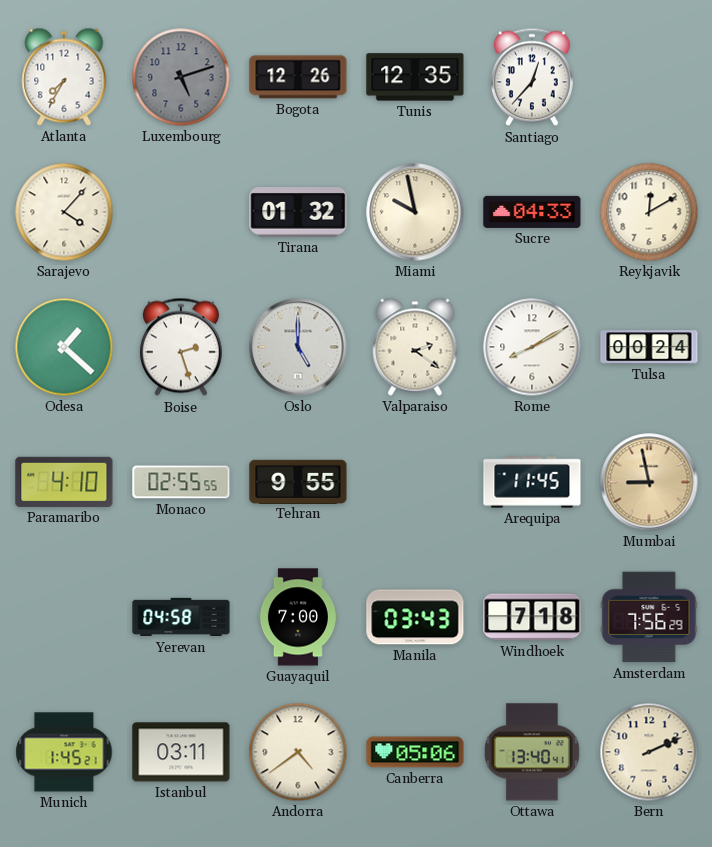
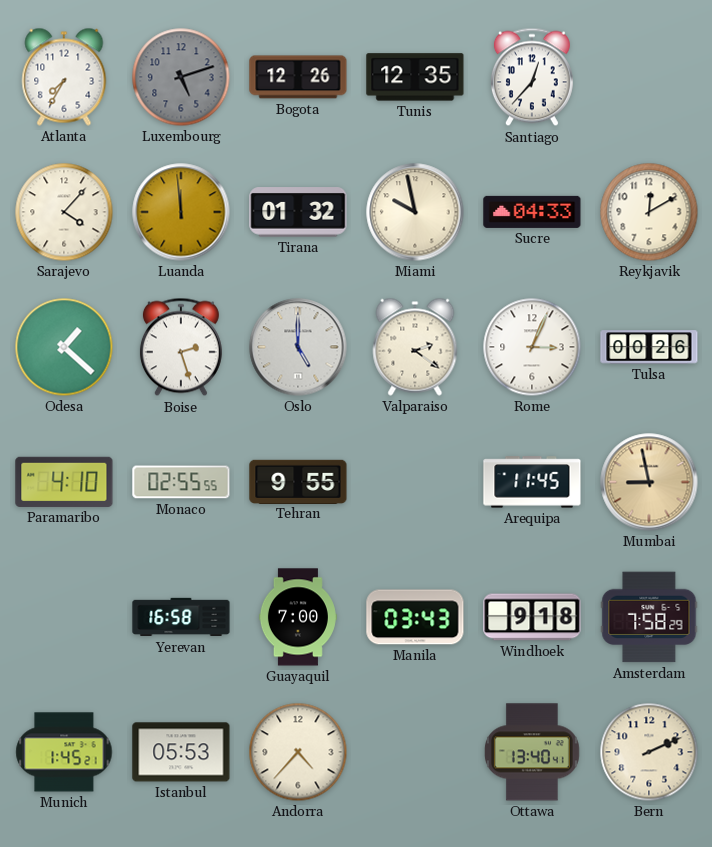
Luanda: none -> 11:59 (181, 212)
Rome: 8:10 -> 3:04 (532, 347)
Tulsa: 00:24 -> 00:26 (649, 347)
Yerevan: 04:58 -> 16:58 (181, 617)
Windhoek: 7:18 -> 9:18 (532, 617)
Amsterdam: 7:56 -> 7:58 (649, 617)
Istanbul: 03:11 -> 05:53 (181, 752)
Andorra: 4:39 -> 4:37 (298, 752)
Canberra: 05:06 -> none (415, 752)
